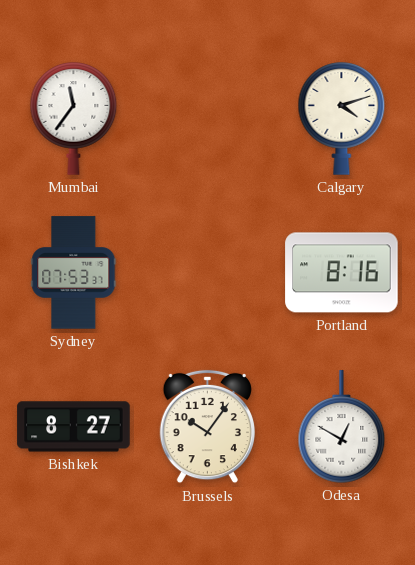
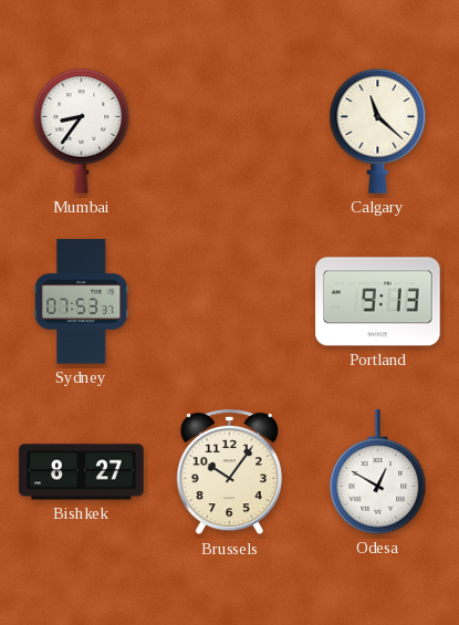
Mumbai: 11:36 -> 8:36 (82, 132)
Calgary: 4:12 -> 11:22 (378, 132)
Portland: 8:16 -> 9:13 (378, 302)
